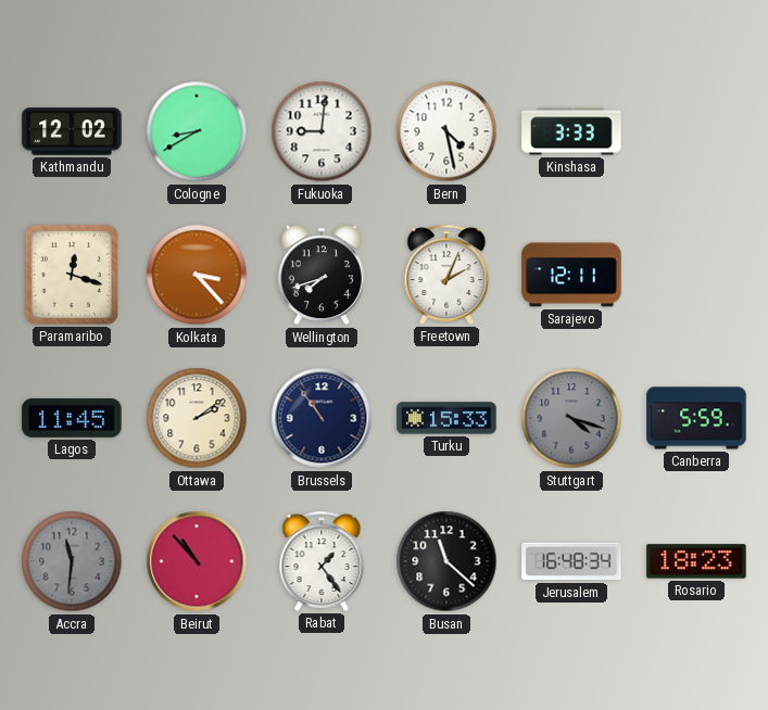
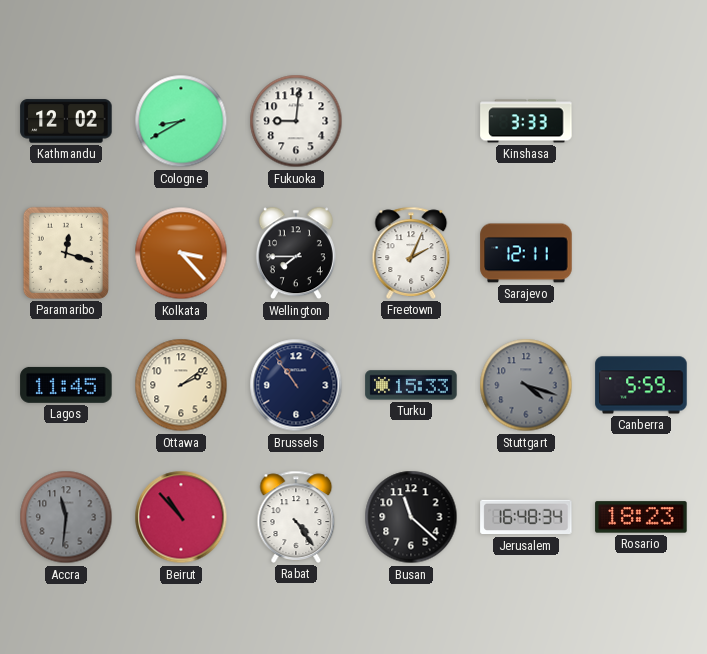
Bern: 4:28 -> none (446, 131)
Wellington: 7:42 -> 7:45 (296, 253)
Rabat: 1:24 -> 4:24 (296, 517)
